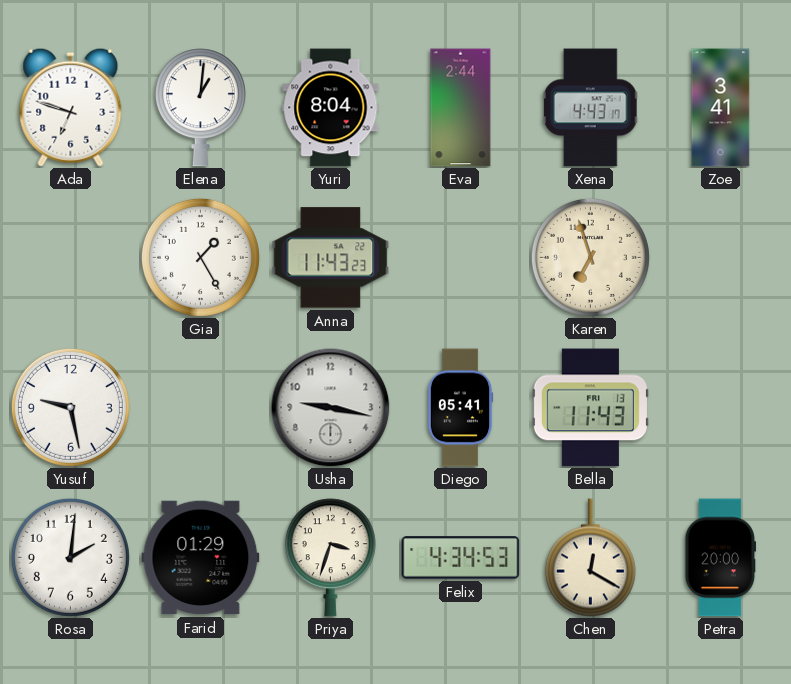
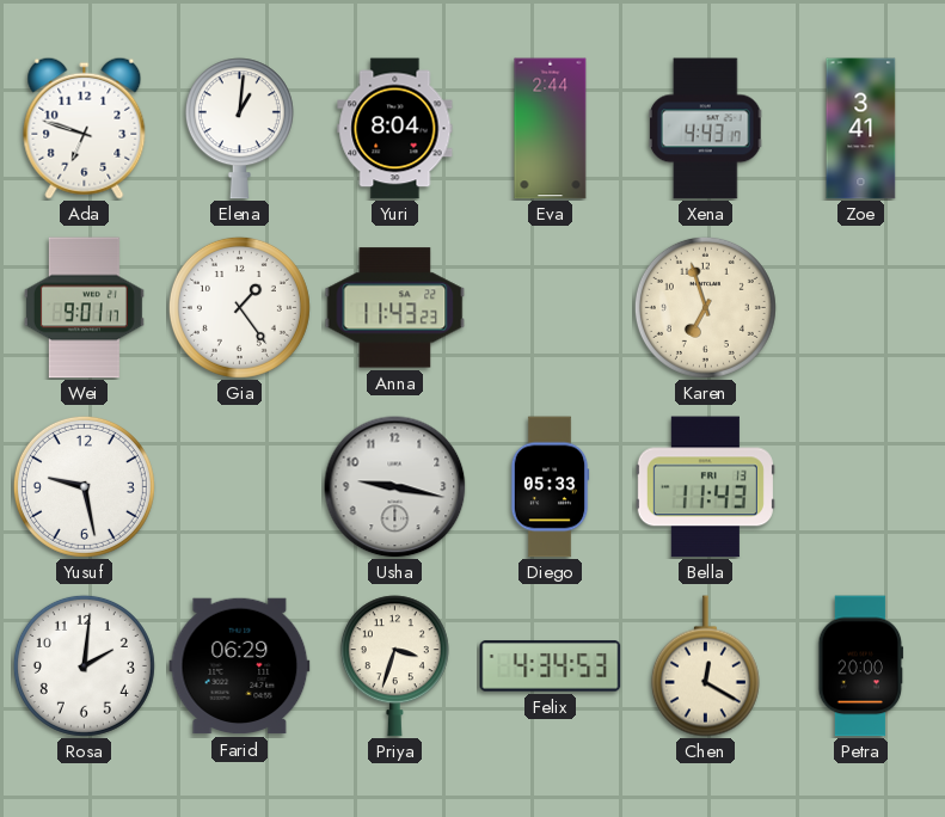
Wei: none -> 9:01 (84, 308)
Gia: 1:25 -> 1:24 (239, 307)
Diego: 05:41 -> 05:33 (550, 487)
Farid: 01:29 -> 06:29 (240, 666)
